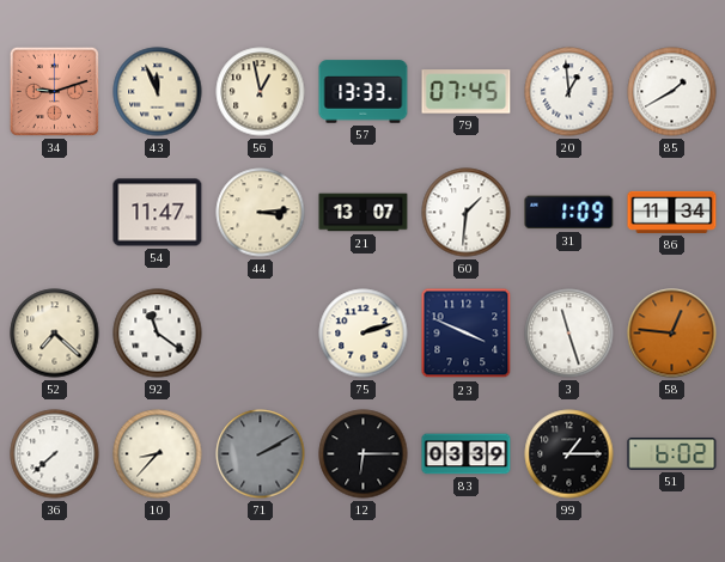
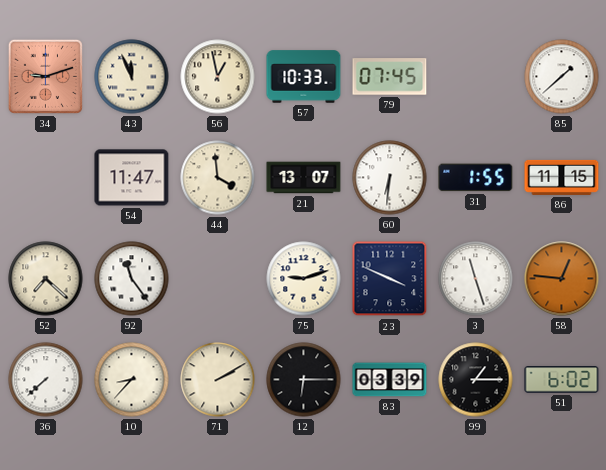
57: 13:33 -> 10:33 (304, 77)
20: 12:59 -> none (569, 92)
85: 1:40 -> 1:38 (562, 77)
44: 3:14 -> 3:59 (218, 178)
60: 1:31 -> 6:31 (390, 178)
31: 1:09 -> 1:55 (476, 178)
86: 11:34 -> 11:15 (562, 177)
92: 11:21 -> 11:24 (132, 279)
75: 2:12 -> 9:12 (304, 279)
71 dial: grey -> cream (218, 380)
